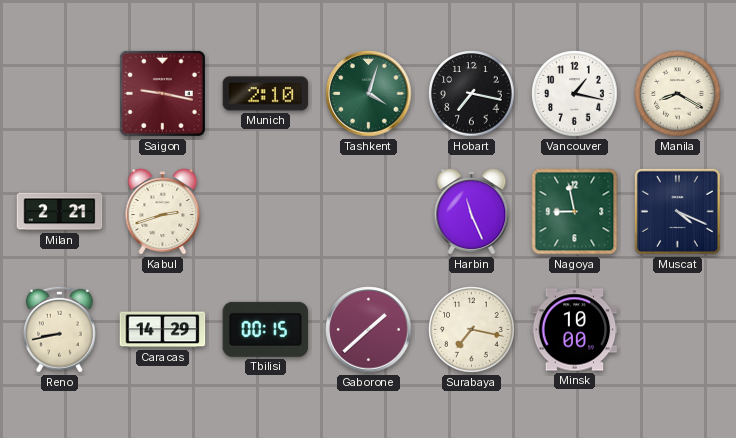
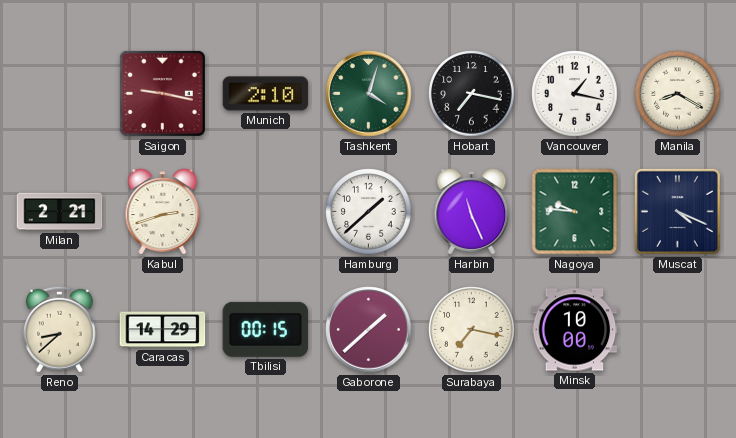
Hamburg: none -> 1:38 (369, 212)
Nagoya: 8:58 -> 9:46 (575, 212)
Reno: 8:43 -> 8:38 (59, 329)
